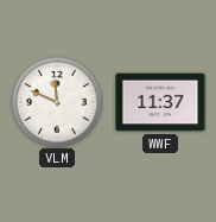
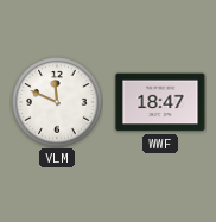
WWF: 11:37 -> 18:47 (160, 102)
